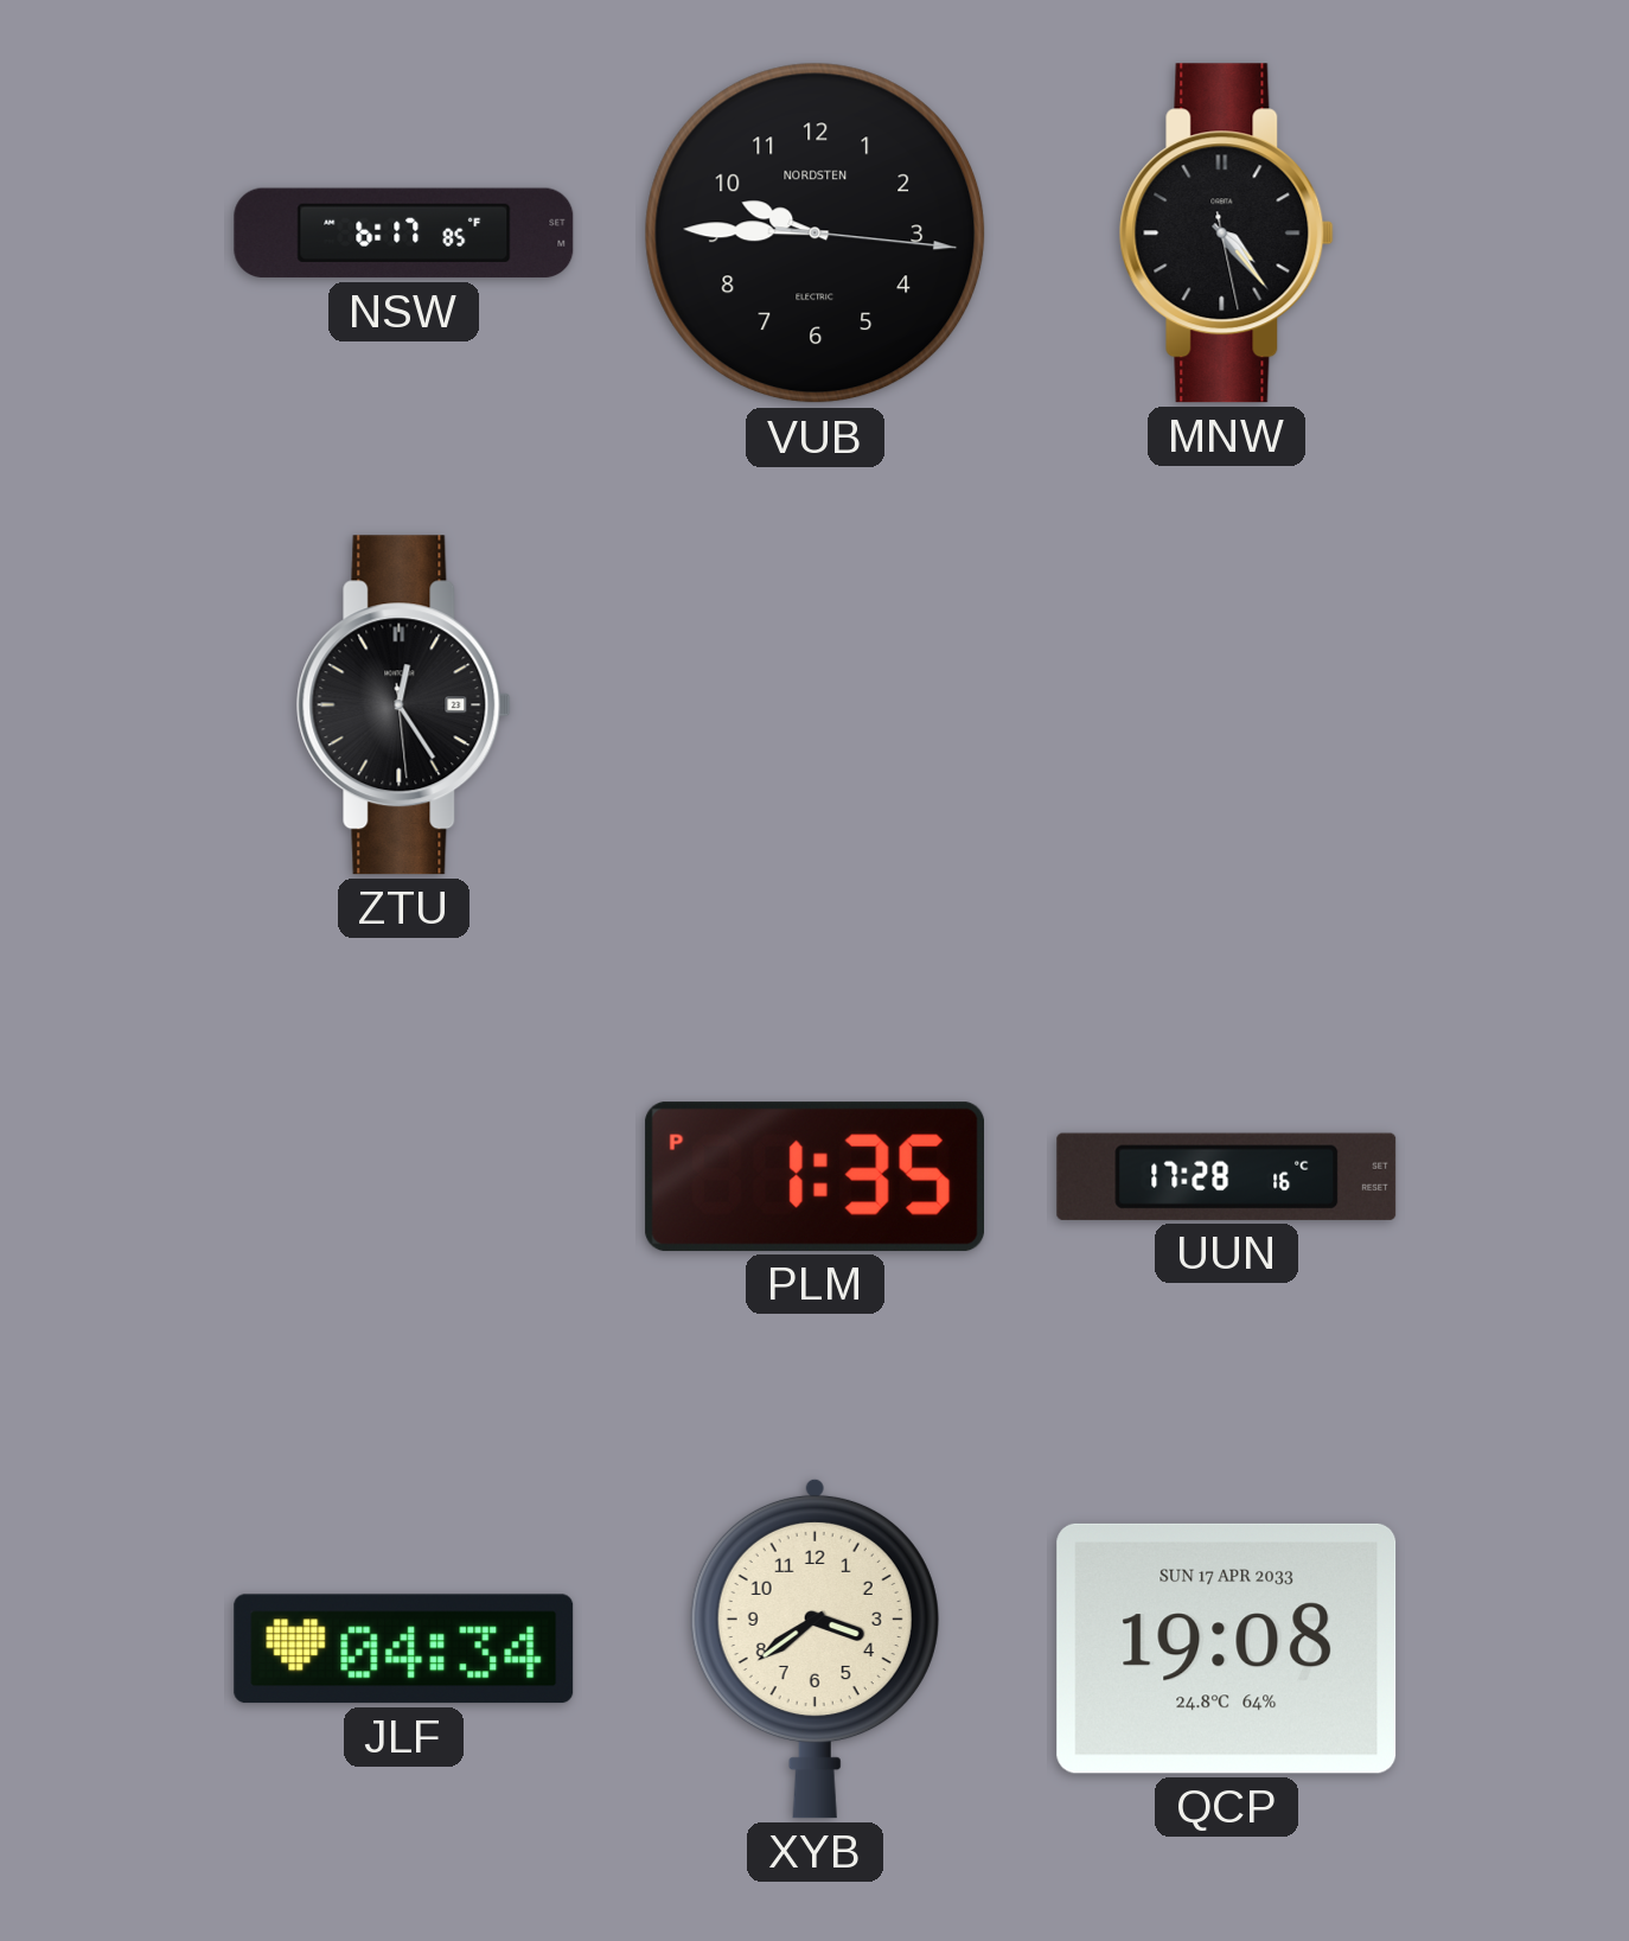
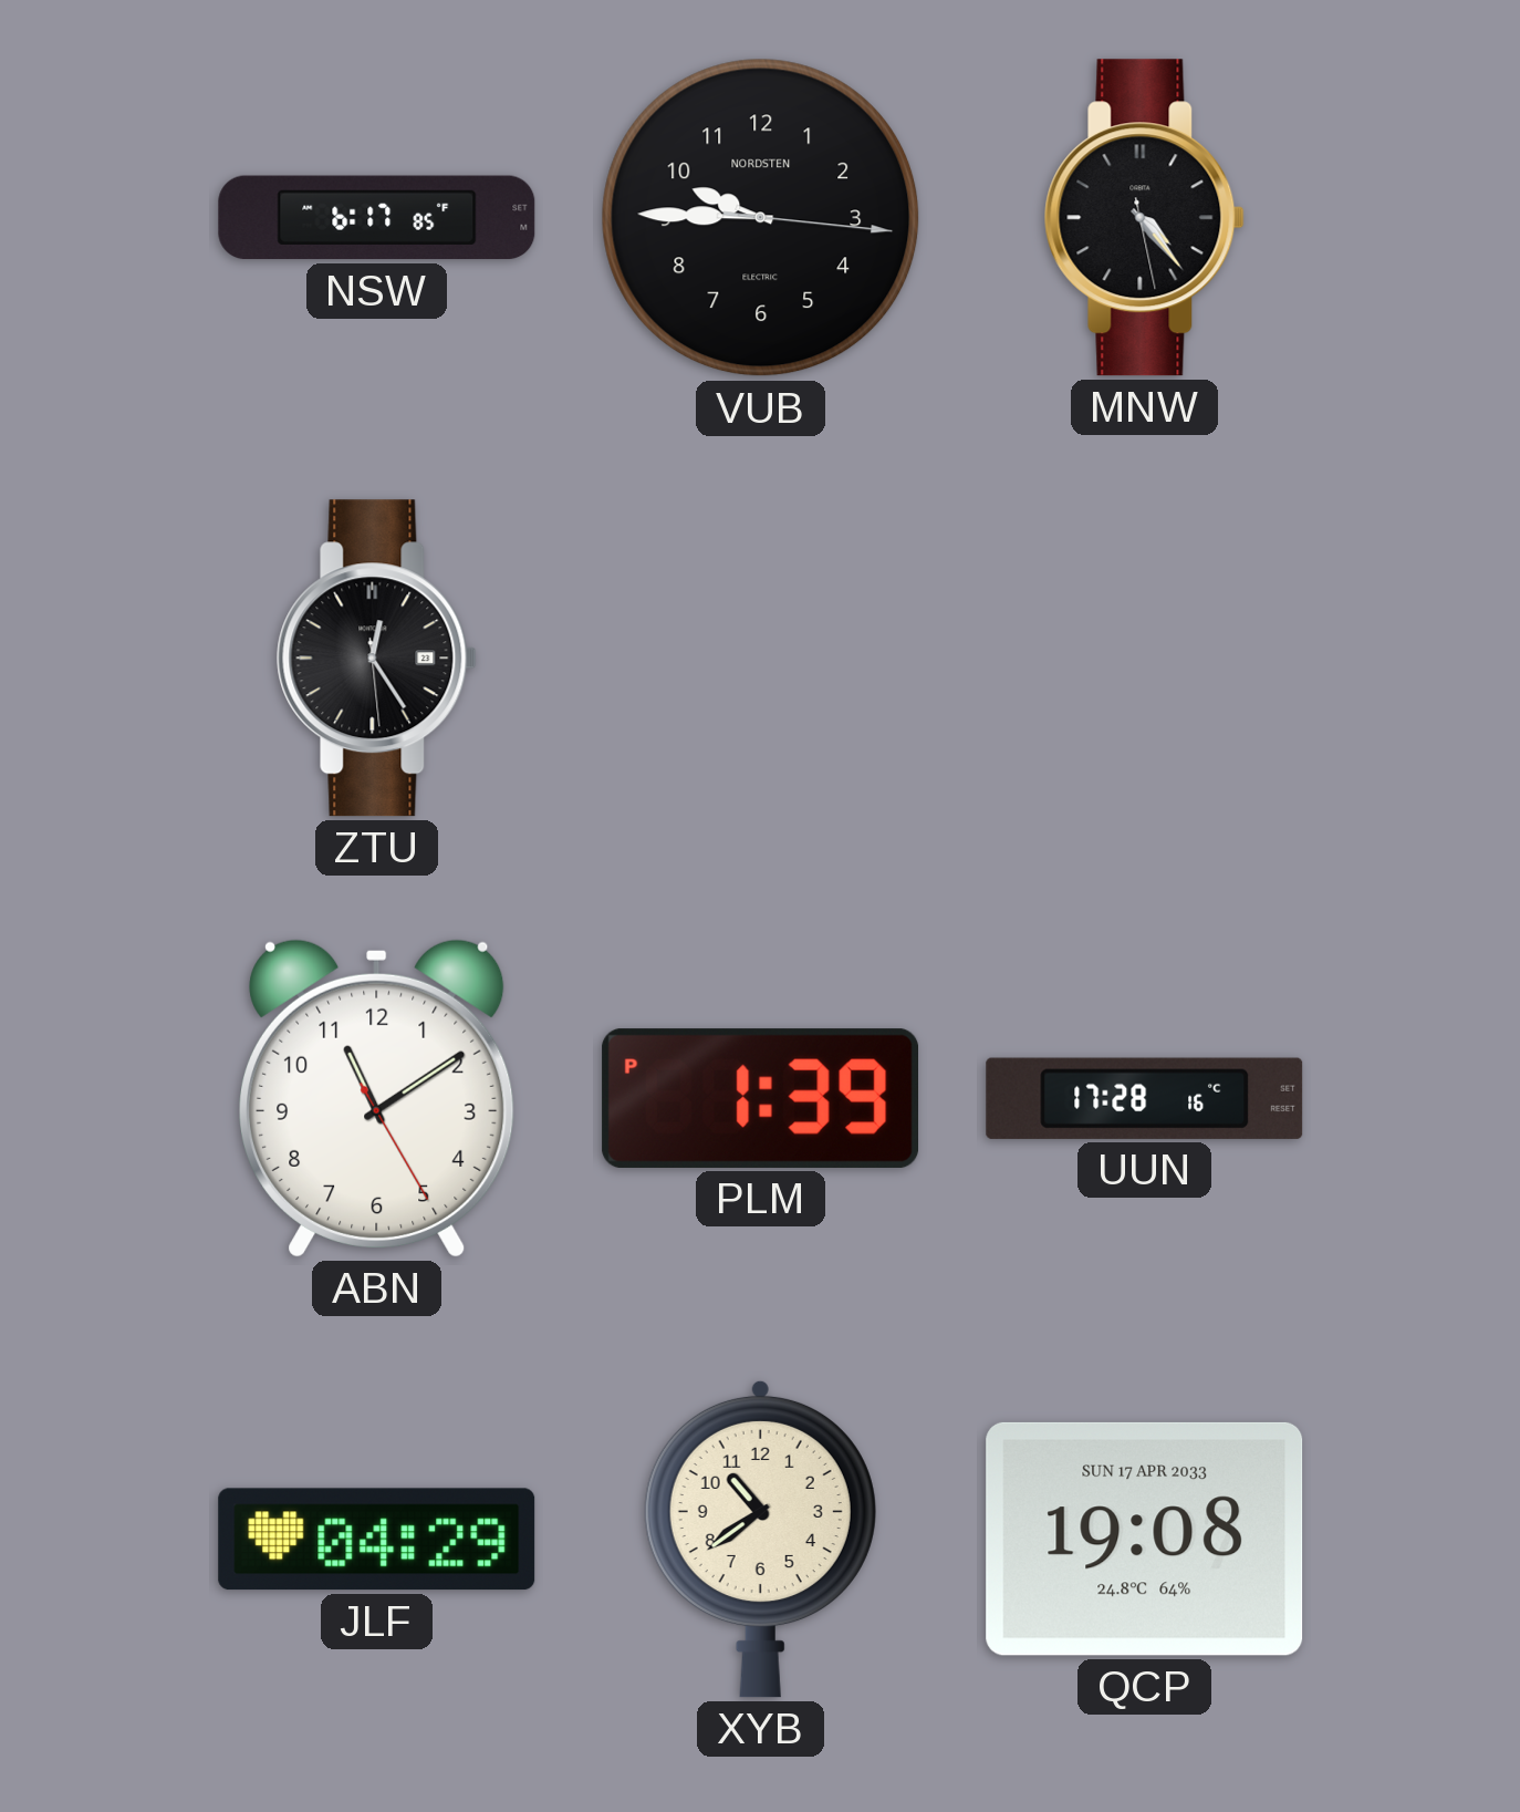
ABN: none -> 11:09 (377, 1098)
PLM: 1:35 -> 1:39 (760, 1098)
JLF: 04:34 -> 04:29 (377, 1540)
XYB: 3:39 -> 10:39 (760, 1539)
